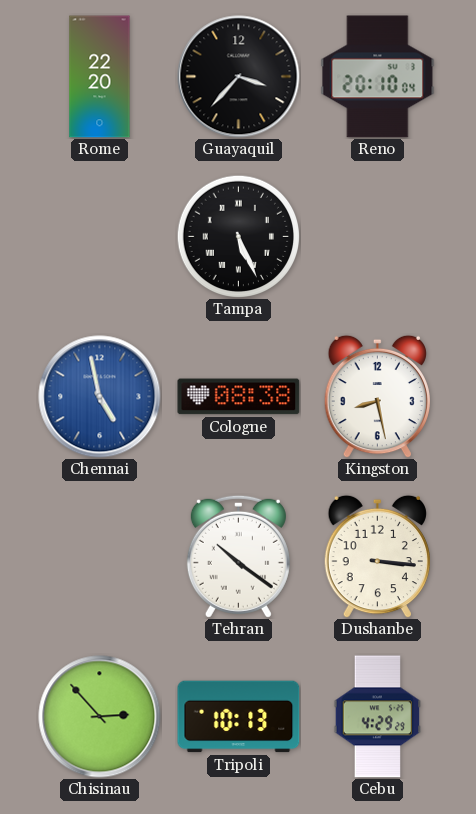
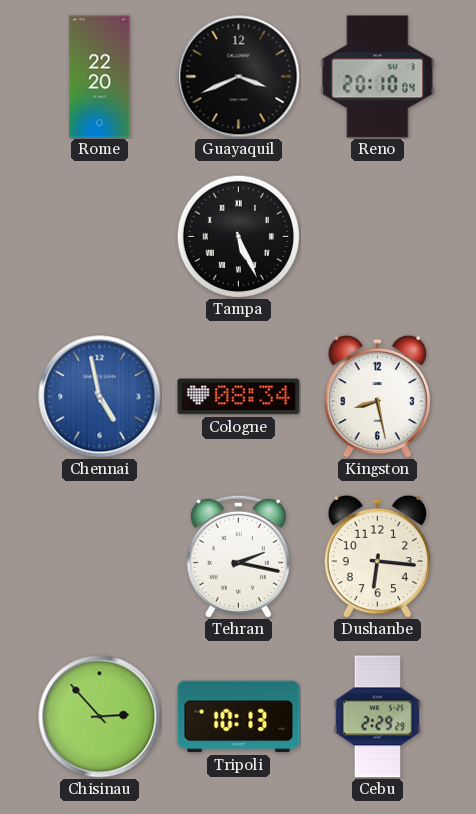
Guayaquil: 3:37 -> 3:41 (239, 77)
Cologne: 08:38 -> 08:34 (239, 397)
Tehran: 10:21 -> 2:17 (238, 556)
Dushanbe: 3:16 -> 6:16 (377, 556)
Cebu: 4:29 -> 2:29 (378, 717)
